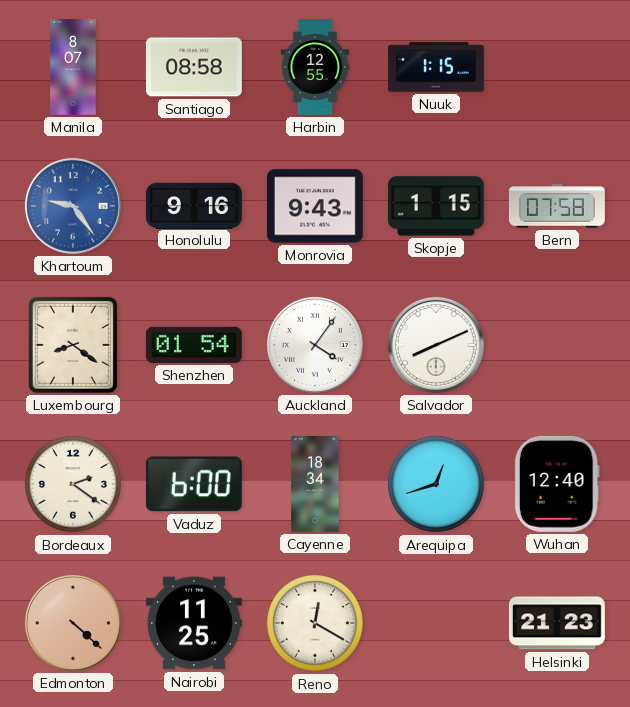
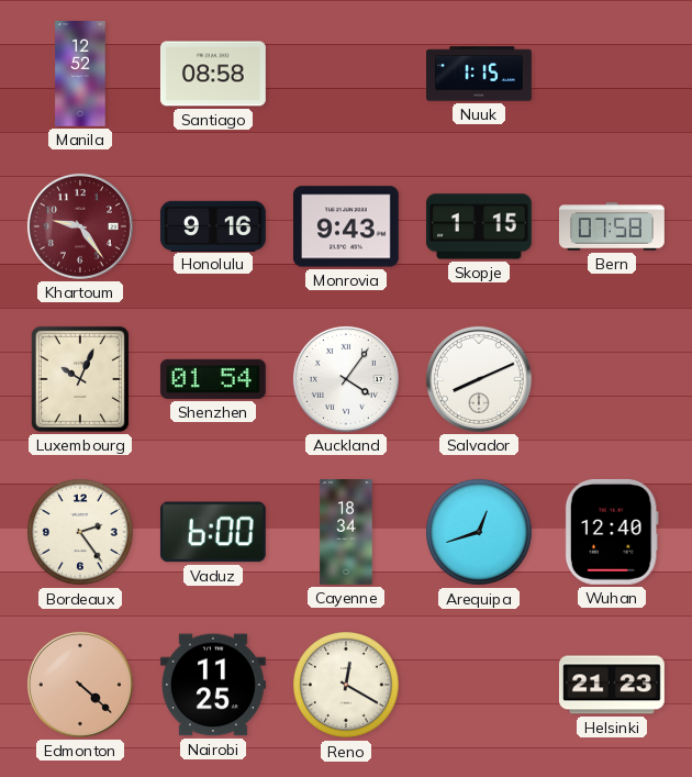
Manila: 8:07 -> 12:52 (80, 75)
Harbin: 12:55 -> none (315, 68)
Khartoum dial: blue -> burgundy (80, 226)
Luxembourg: 8:21 -> 10:04 (80, 379)
Bordeaux: 2:21 -> 2:24 (81, 533)
